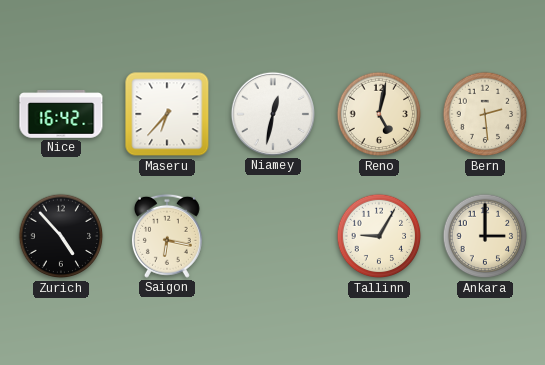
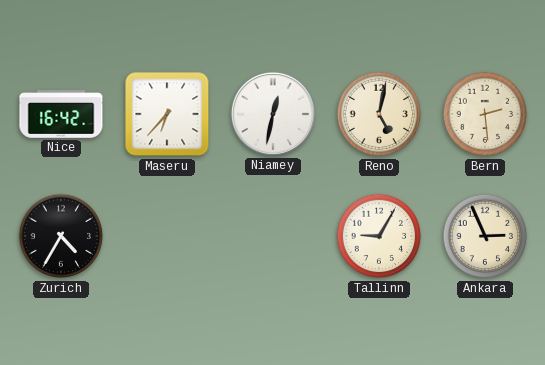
Zurich: 4:53 -> 4:35 (61, 236)
Saigon: 6:17 -> none (167, 236)
Ankara: 3:00 -> 2:56 (485, 236)
